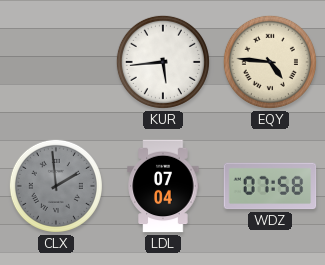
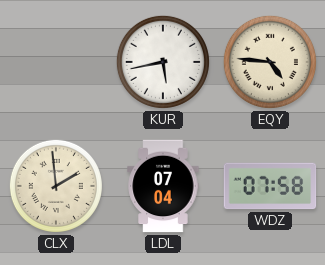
KUR: 5:44 -> 5:43 (163, 62)
CLX dial: grey -> cream (56, 186)
